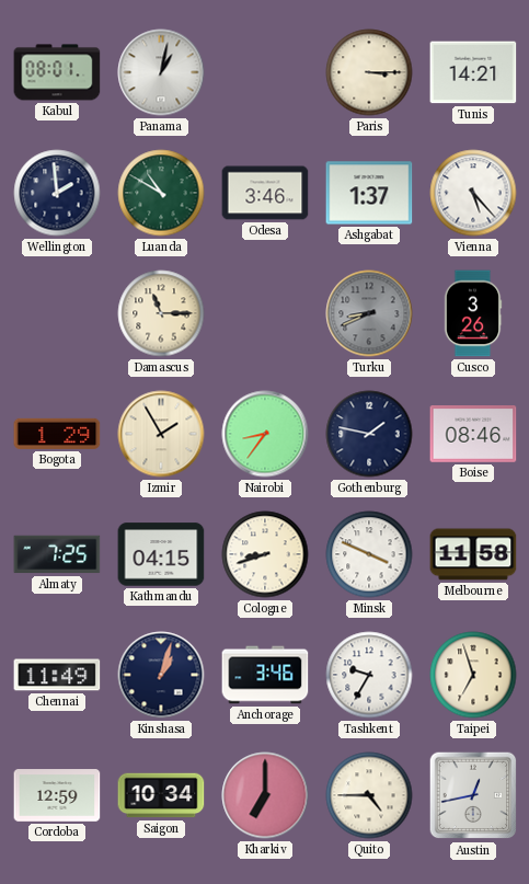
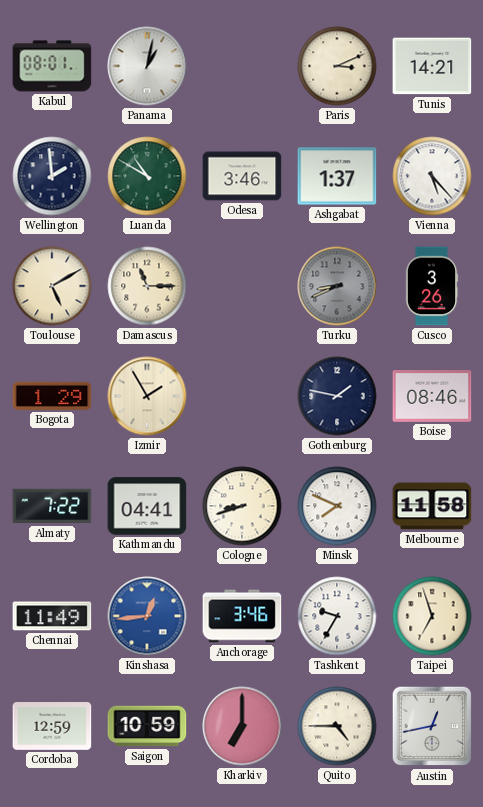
Paris: 3:15 -> 3:11 (337, 66)
Toulouse: none -> 5:10 (52, 286)
Nairobi: 8:36 -> none (265, 434)
Almaty: 7:25 -> 7:22 (52, 506)
Kathmandu: 04:15 -> 04:41 (147, 506)
Minsk: 3:49 -> 7:49 (337, 506)
Kinshasa: 1:03 -> 12:44 (147, 616)
Kinshasa dial: navy -> blue (147, 616)
Saigon: 10:34 -> 10:59 (147, 726)
